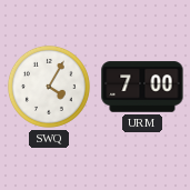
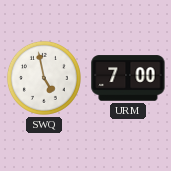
SWQ: 4:05 -> 4:58 (44, 78)
